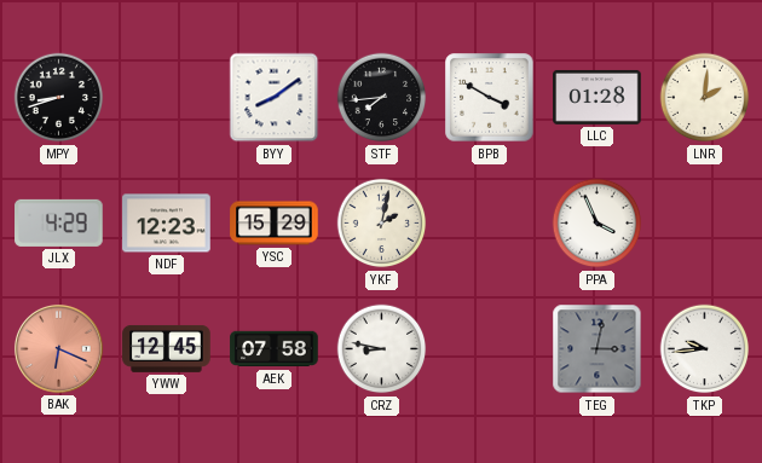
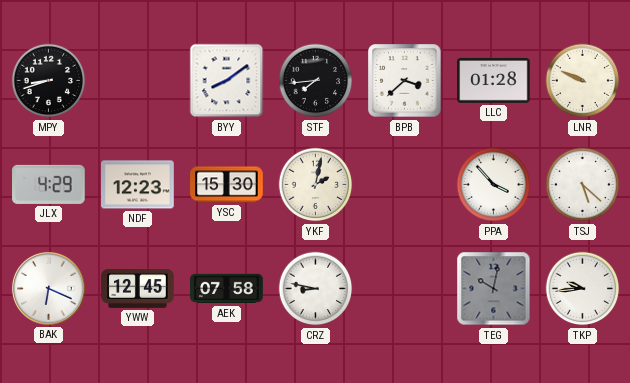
BPB: 3:50 -> 3:38 (405, 81)
LNR: 2:01 -> 9:49 (583, 81)
YSC: 15:29 -> 15:30 (227, 185)
PPA: 3:56 -> 3:53 (494, 185)
TSJ: none -> 5:22 (583, 185)
BAK dial: salmon -> white (48, 288)
TEG: 3:02 -> 10:02 (494, 289)
